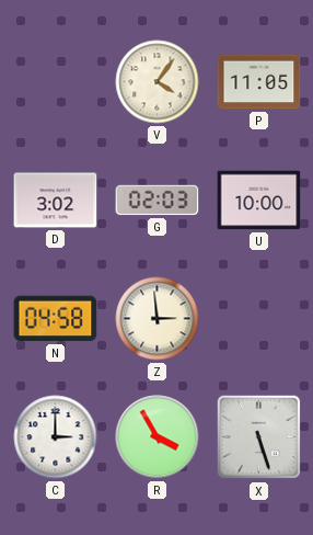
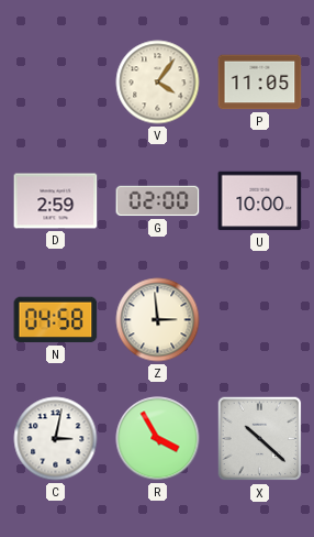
D: 3:02 -> 2:59 (56, 201)
G: 02:03 -> 02:00 (158, 201)
C: 3:00 -> 3:02 (56, 439)
X: 5:27 -> 10:22 (260, 439)
